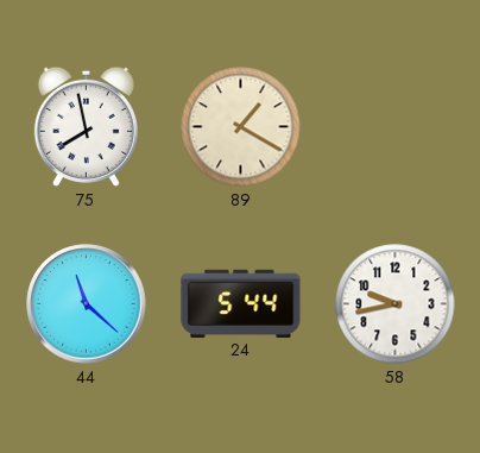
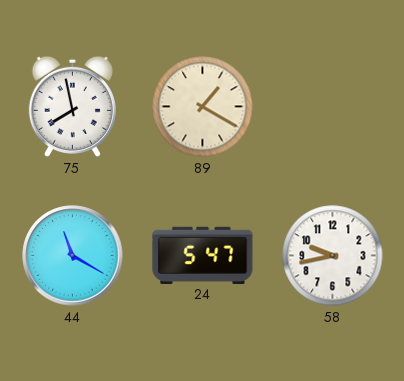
44: 11:22 -> 11:20 (73, 256)
24: 5:44 -> 5:47 (203, 255)
